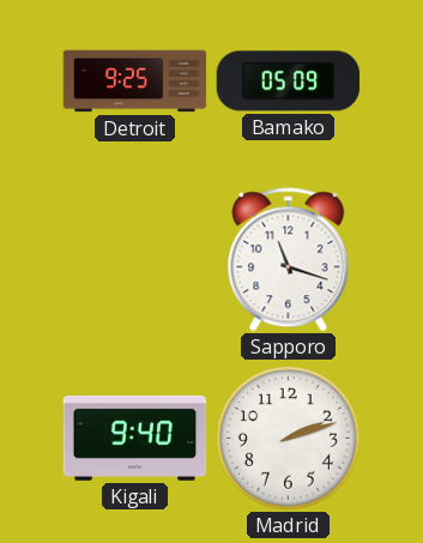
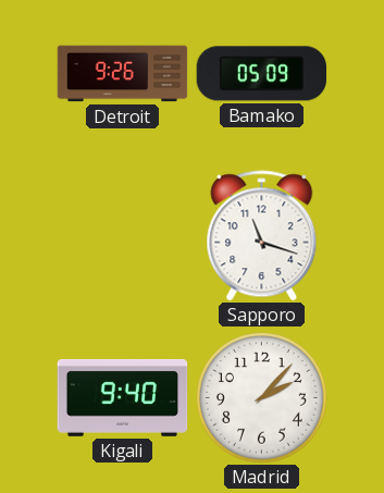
Detroit: 9:25 -> 9:26 (123, 74)
Madrid: 2:12 -> 2:07 (262, 398)
